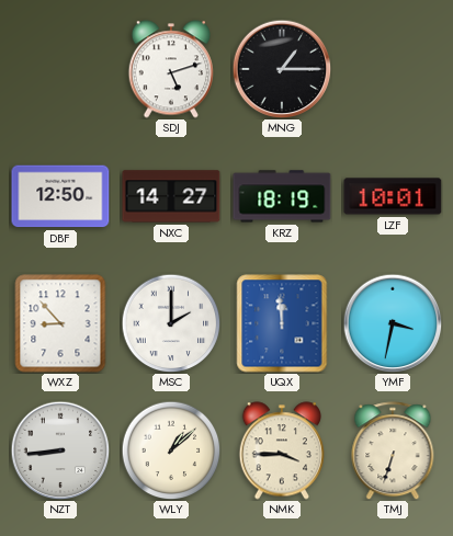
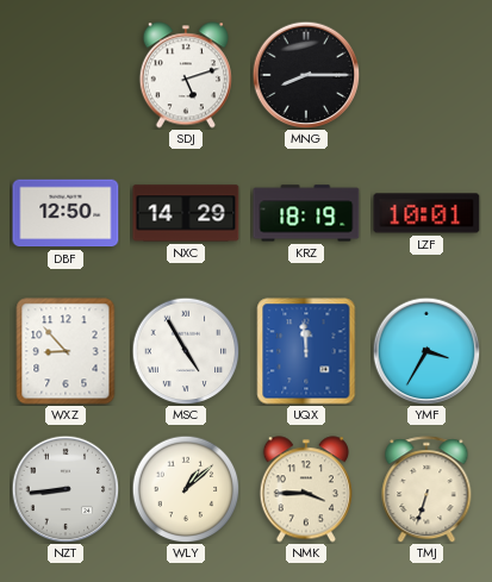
MNG: 1:15 -> 8:15 (306, 75)
NXC: 14:27 -> 14:29 (186, 213)
MSC: 2:00 -> 4:55 (186, 351)
YMF: 3:32 -> 3:35 (426, 351)
